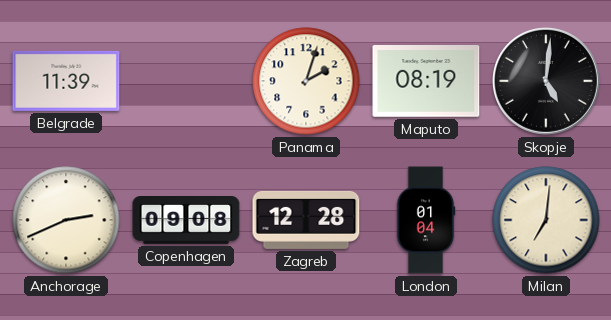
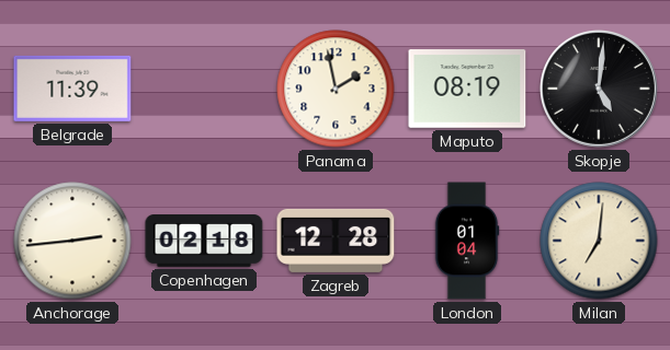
Panama: 2:03 -> 1:58 (336, 89)
Anchorage: 2:41 -> 2:44 (72, 241)
Copenhagen: 09:08 -> 02:18 (204, 242)
